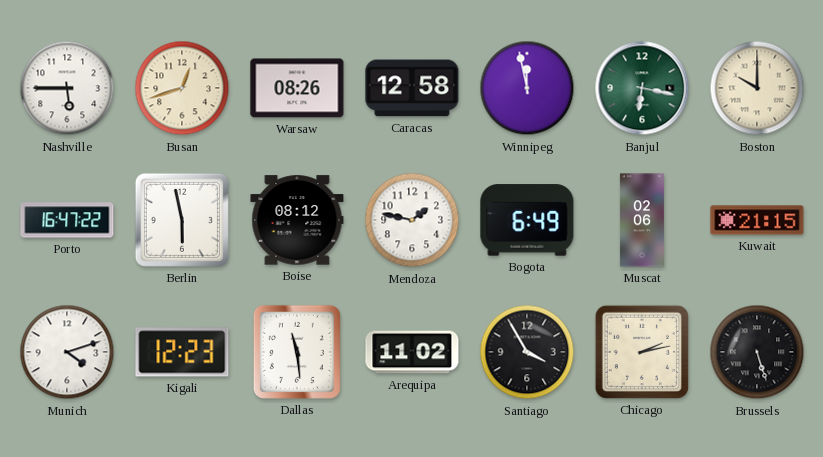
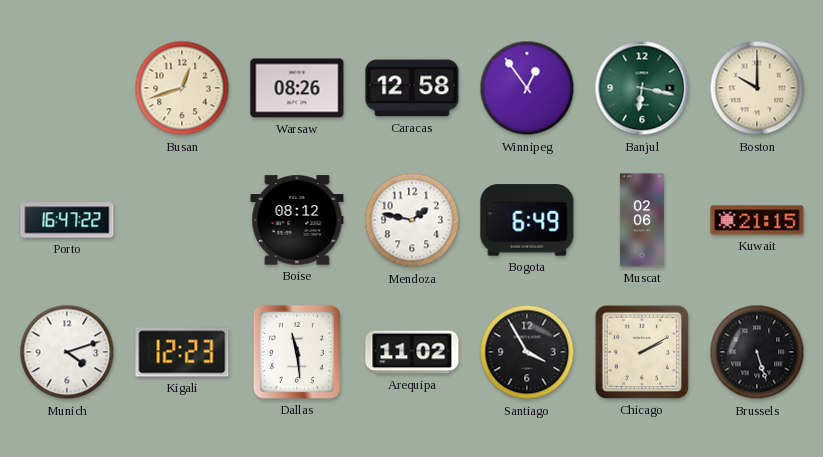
Nashville: 5:45 -> none (67, 88)
Winnipeg: 11:58 -> 12:54 (527, 88)
Berlin: 5:58 -> none (182, 220)
Chicago: 2:13 -> 2:10 (642, 352)
